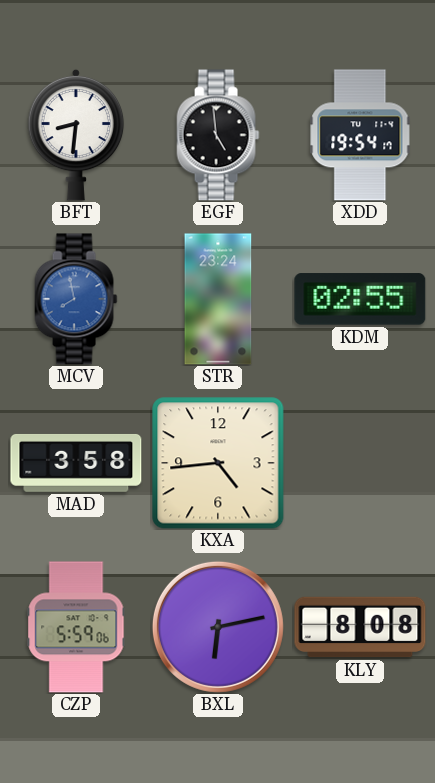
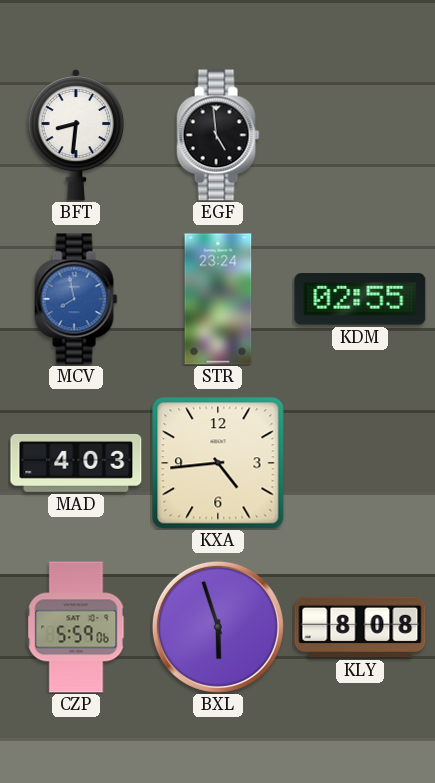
XDD: 19:54 -> none (360, 135)
MAD: 3:58 -> 4:03 (76, 463)
BXL: 6:13 -> 5:57 (218, 627)
